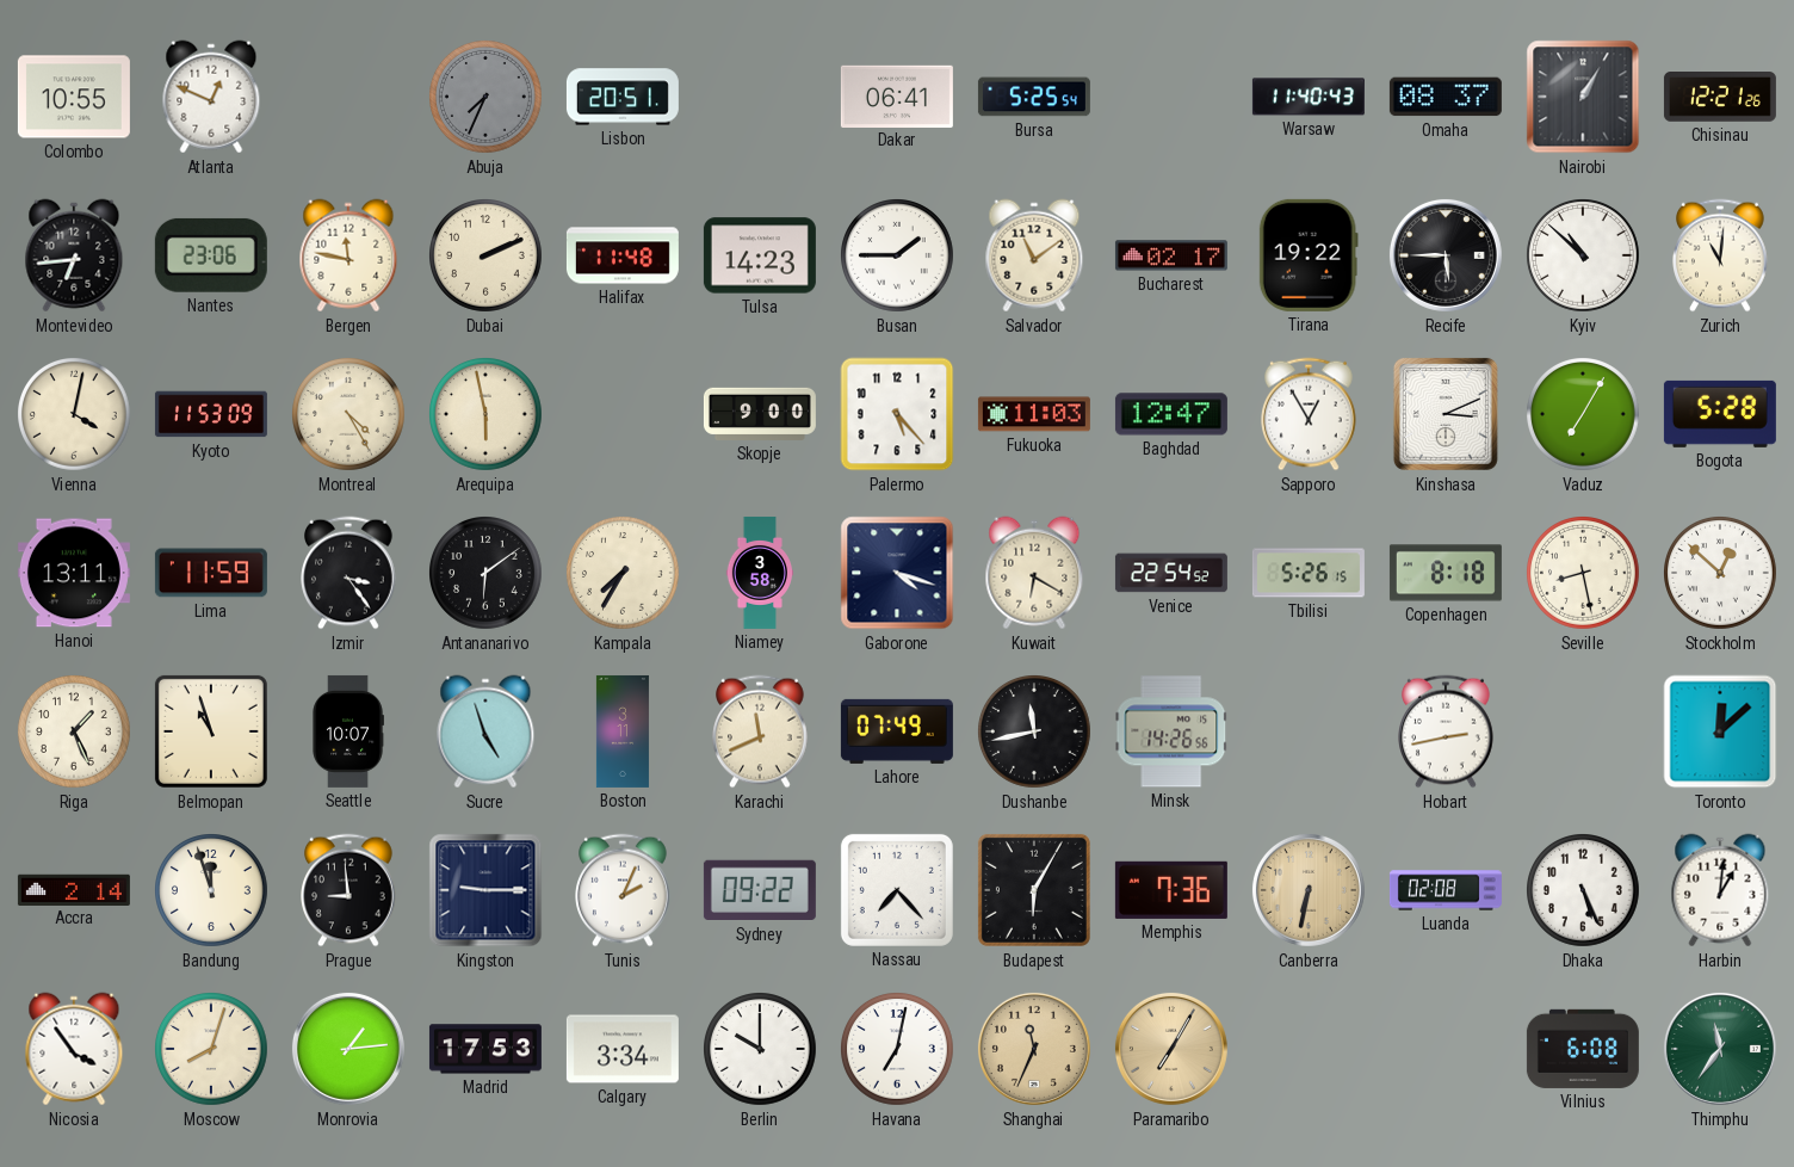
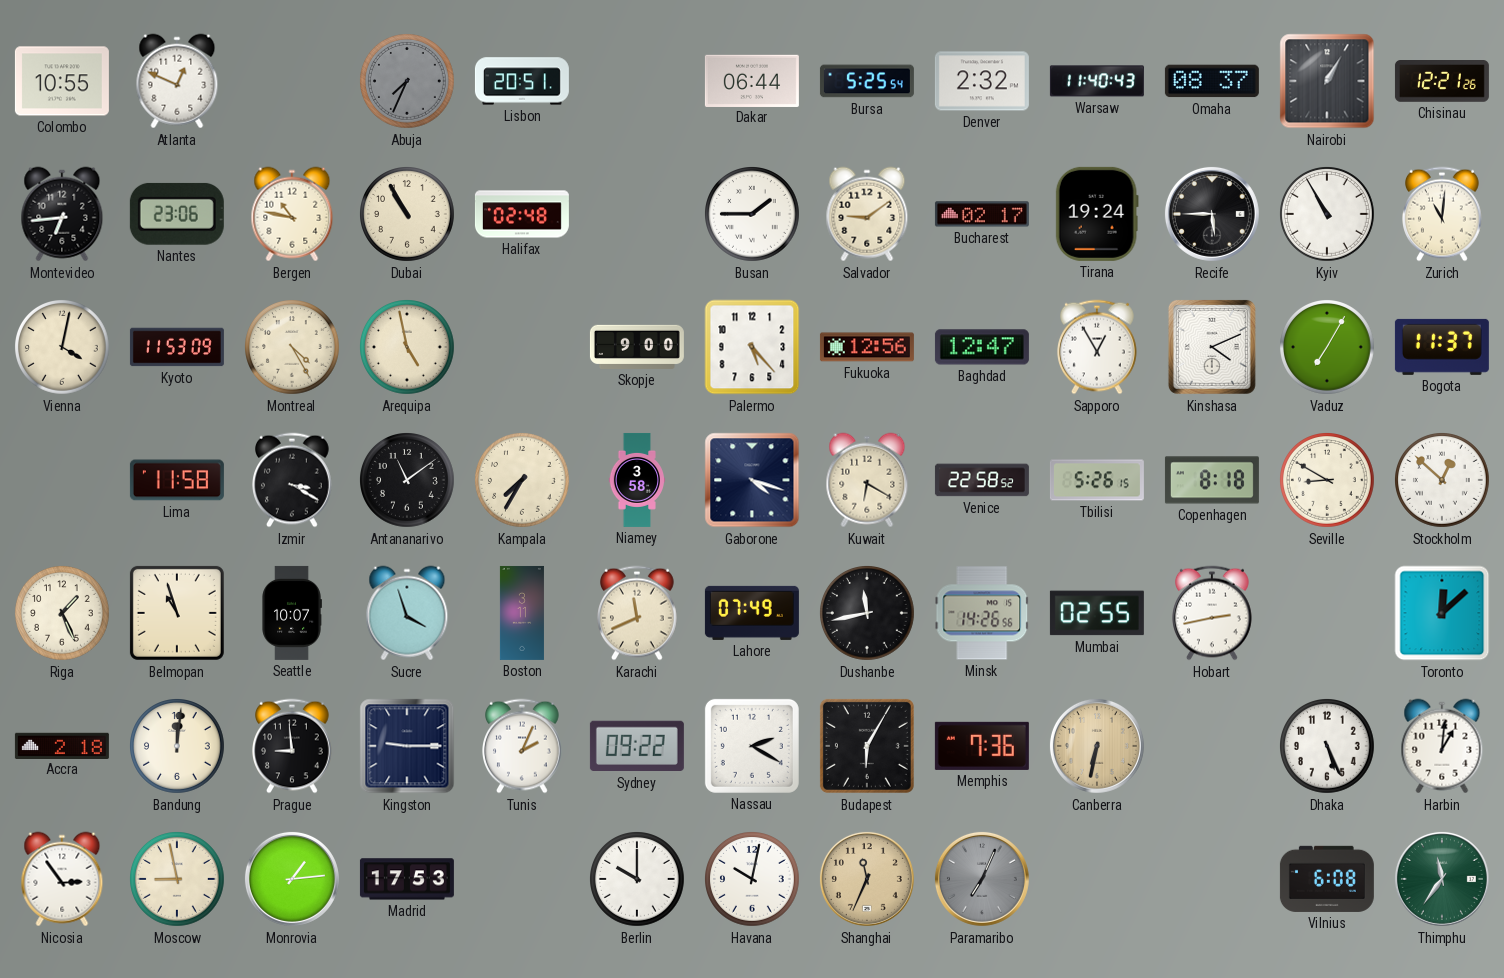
Dakar: 06:41 -> 06:44 (752, 80)
Denver: none -> 2:32 (982, 81)
Bergen: 11:47 -> 10:47 (292, 214)
Dubai: 2:11 -> 10:55 (408, 215)
Halifax: 11:48 -> 02:48 (522, 214)
Tulsa: 14:23 -> none (760, 255)
Salvador: 11:09 -> 9:09 (867, 214)
Tirana: 19:22 -> 19:24 (1097, 214)
Kyiv: 10:52 -> 10:55 (1328, 215)
Arequipa: 5:58 -> 4:58 (408, 348)
Fukuoka: 11:03 -> 12:56 (867, 347)
Kinshasa: 3:11 -> 4:11 (1212, 347)
Bogota: 5:28 -> 11:37 (1442, 347)
Hanoi: 13:11 -> none (74, 573)
Lima: 11:59 -> 11:58 (177, 480)
Izmir: 3:24 -> 3:20 (293, 480)
Antananarivo: 6:09 -> 11:09 (408, 481)
Venice: 22:54 -> 22:58 (982, 480)
Seville: 8:28 -> 8:50 (1328, 481)
Sucre: 4:57 -> 3:57 (407, 613)
Mumbai: none -> 02:55 (1097, 613)
Accra: 2:14 -> 2:18 (62, 745)
Bandung: 11:57 -> 12:01 (178, 747)
Nassau: 7:23 -> 2:20 (752, 746)
Luanda: 02:08 -> none (1446, 890)
Nicosia: 3:54 -> 2:54 (62, 879)
Moscow: 8:03 -> 8:58 (178, 880)
Calgary: 3:34 -> none (623, 1049)
Havana: 7:02 -> 10:02 (753, 880)
Paramaribo: 7:05 -> 7:04 (982, 879)
Paramaribo dial: champagne -> grey (982, 879)
